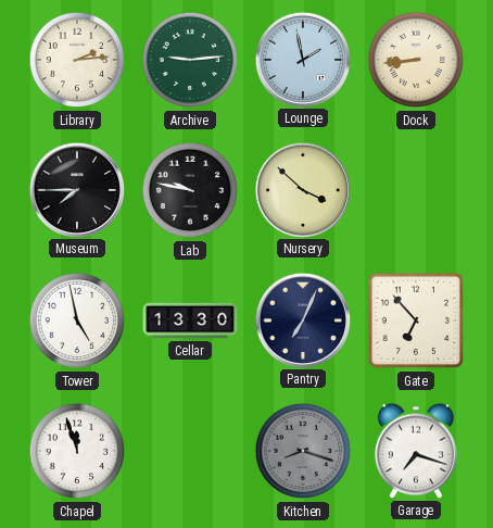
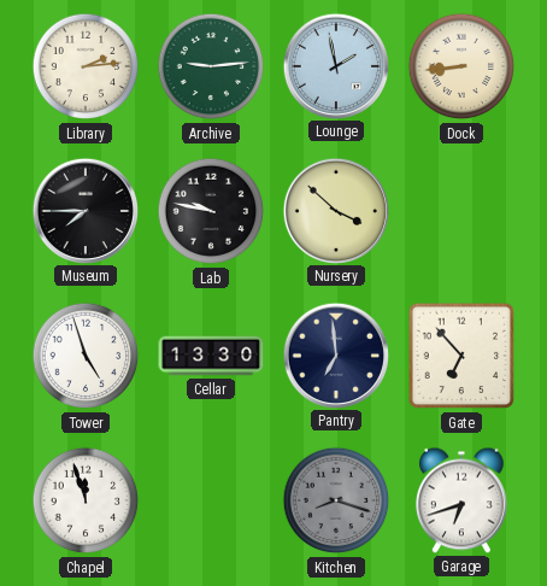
Tower: 4:58 -> 4:57 (86, 356)
Pantry: 7:04 -> 6:59 (335, 354)
Garage: 7:18 -> 6:42 (461, 500)
